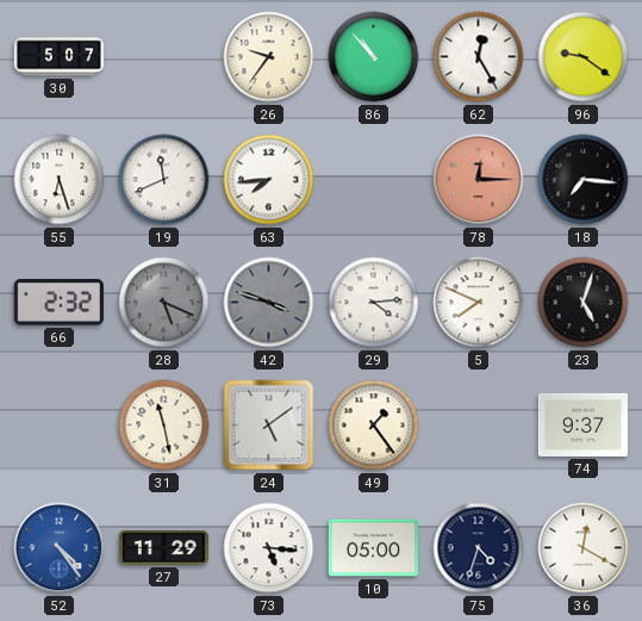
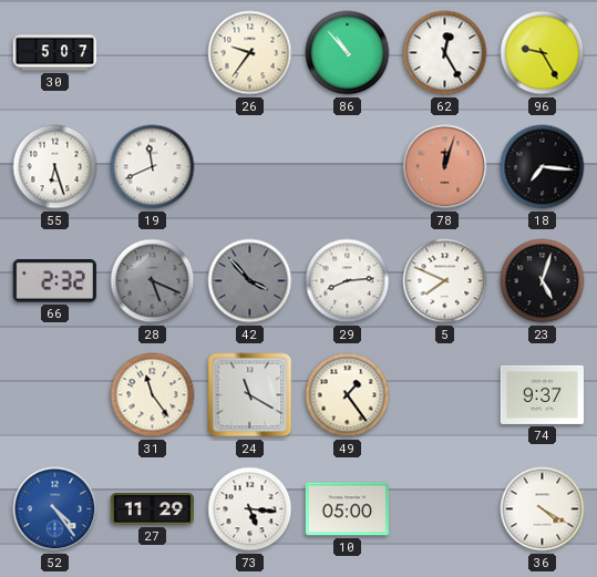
96: 9:21 -> 9:25 (543, 53)
63: 7:44 -> none (269, 180)
78: 12:15 -> 12:03 (445, 167)
42: 3:48 -> 3:53 (250, 281)
29: 4:14 -> 8:14 (348, 281)
31: 11:28 -> 11:24 (153, 395)
24: 5:09 -> 11:20 (250, 395)
75: 4:33 -> none (479, 548)
36: 12:20 -> 4:20 (543, 509)
